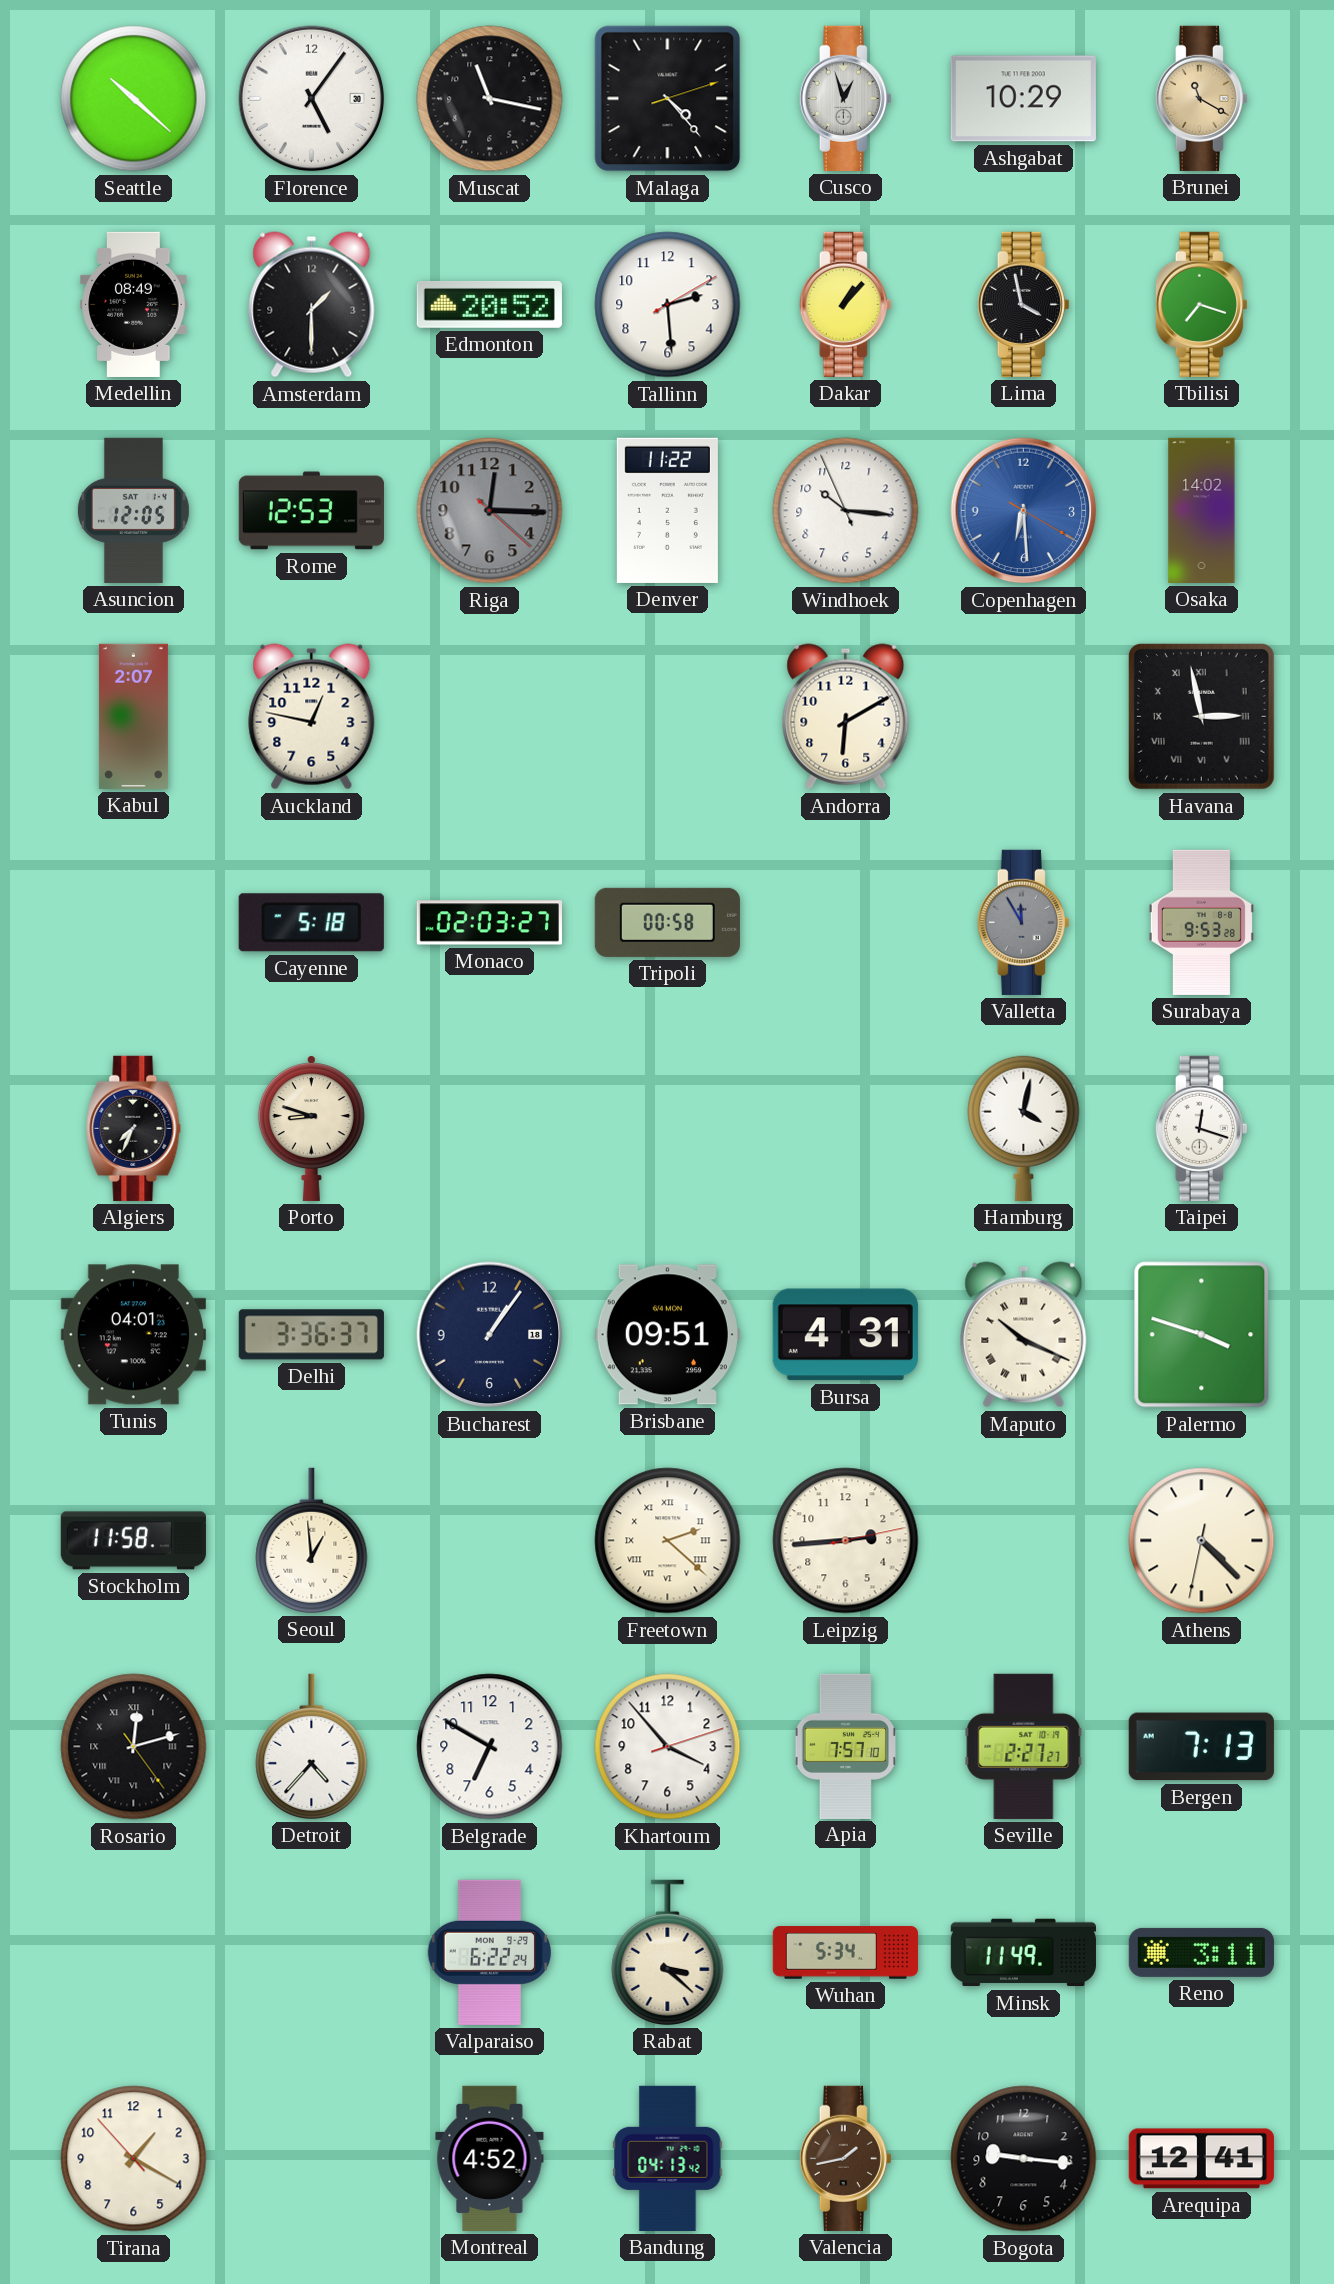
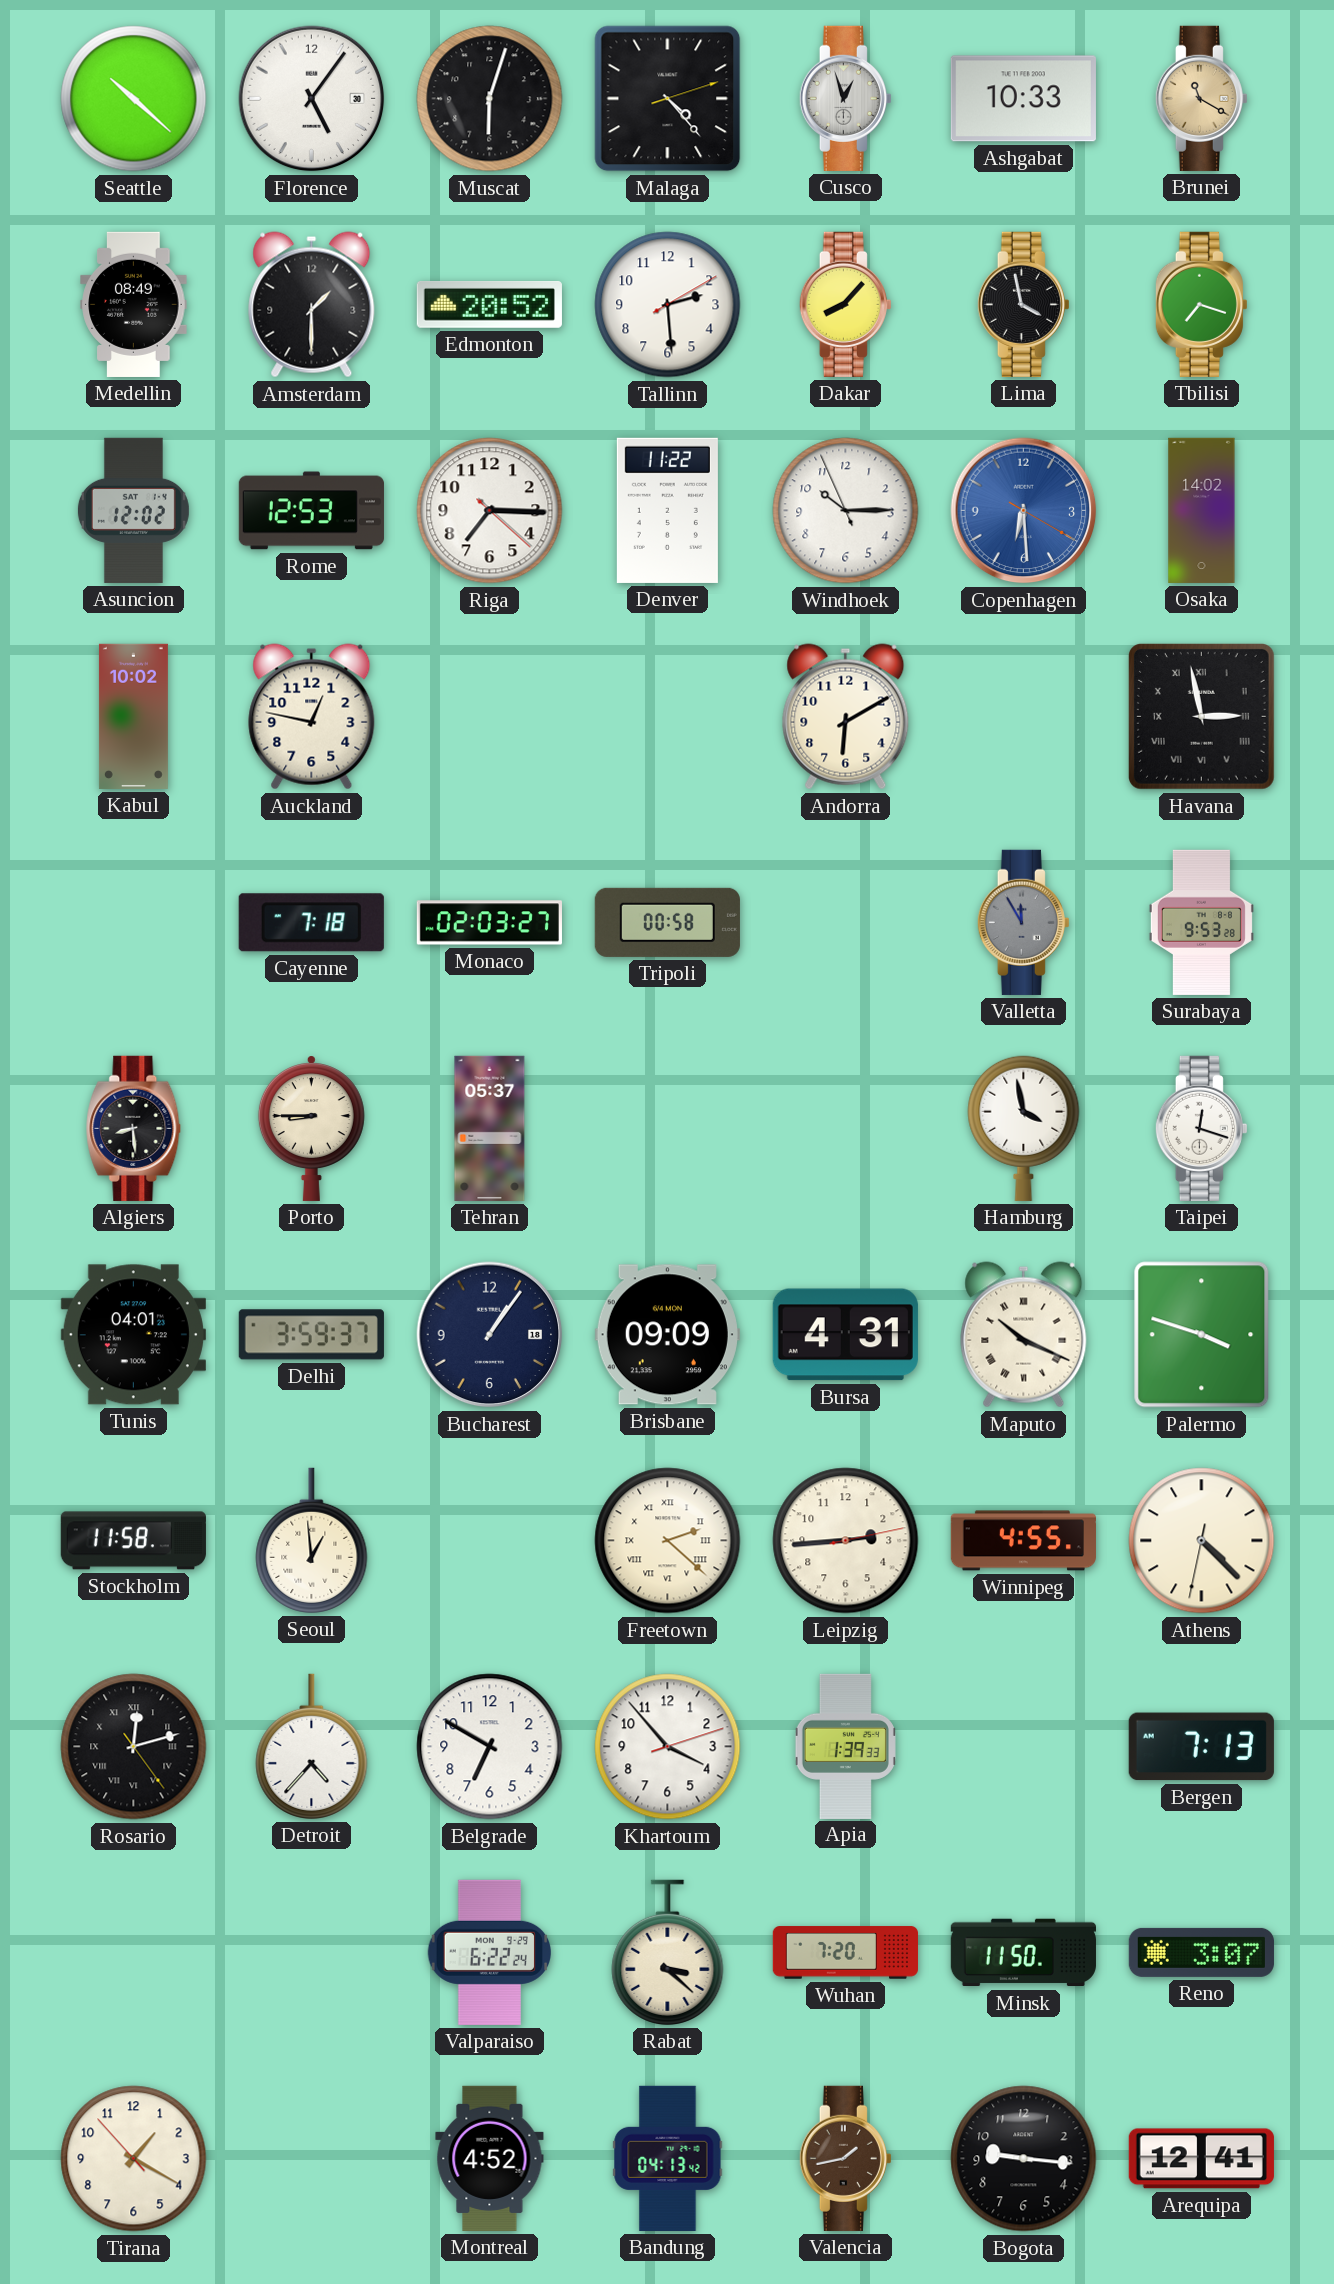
Muscat: 11:17 -> 6:03 (490, 99)
Ashgabat: 10:29 -> 10:33 (1023, 99)
Dakar: 1:07 -> 8:07 (845, 304)
Asuncion: 12:05 -> 12:02 (133, 510)
Riga: 12:15 -> 7:15 (490, 511)
Riga dial: grey -> white (490, 511)
Windhoek: 10:15 -> 10:14 (846, 511)
Kabul: 2:07 -> 10:02 (133, 716)
Cayenne: 5:18 -> 7:18 (311, 923)
Algiers: 7:34 -> 8:29 (134, 1128)
Porto: 8:48 -> 8:45 (311, 1128)
Tehran: none -> 05:37 (490, 1128)
Hamburg: 4:02 -> 3:58 (1024, 1128)
Delhi: 3:36 -> 3:59 (311, 1335)
Brisbane: 09:51 -> 09:09 (667, 1335)
Winnipeg: none -> 4:55 (1023, 1541)
Apia: 7:57 -> 1:39 (845, 1746)
Seville: 2:27 -> none (1024, 1746)
Wuhan: 5:34 -> 7:20 (845, 1953)
Minsk: 11:49 -> 11:50 (1023, 1953)
Reno: 3:11 -> 3:07 (1201, 1952)
